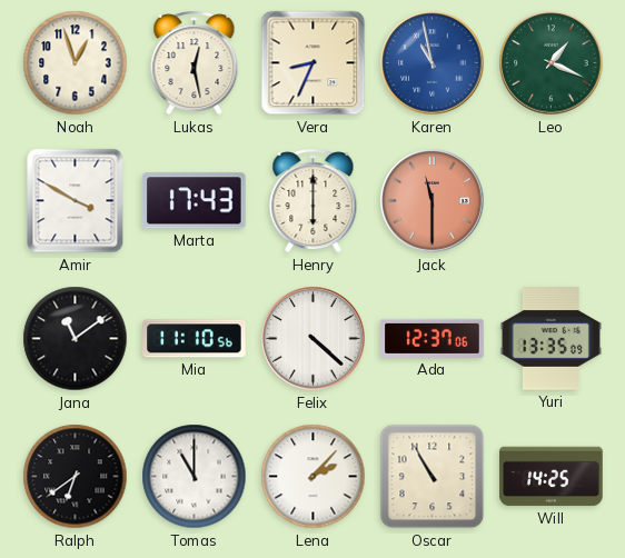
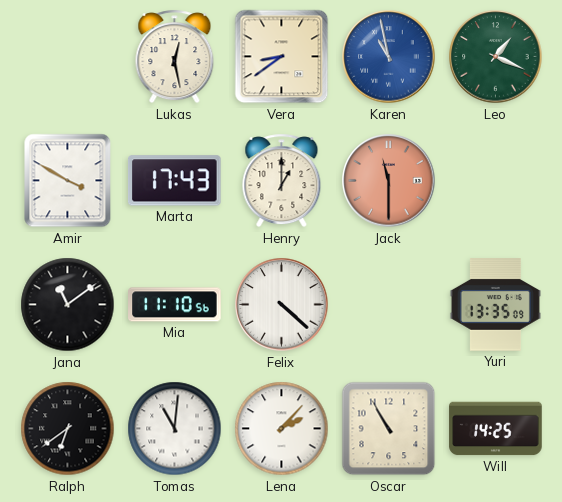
Noah: 12:57 -> none (76, 63)
Vera: 8:34 -> 8:39 (282, 57)
Henry: 6:00 -> 1:00 (282, 181)
Ada: 12:37 -> none (433, 338)
Tomas: 11:00 -> 11:01 (175, 429)
